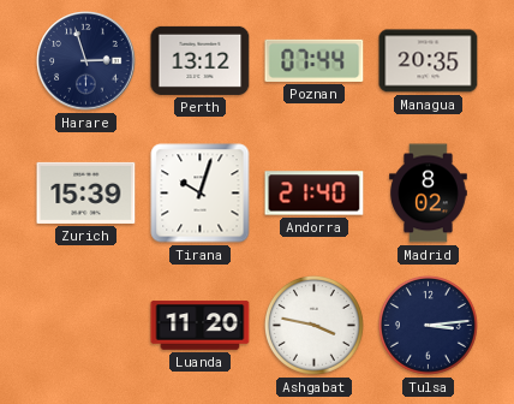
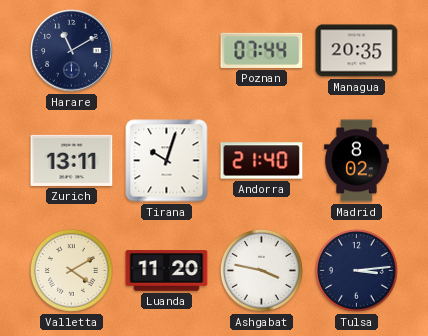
Harare: 2:57 -> 11:10 (72, 51)
Perth: 13:12 -> none (201, 60)
Zurich: 15:39 -> 13:11 (72, 160)
Valletta: none -> 4:10 (71, 270)
